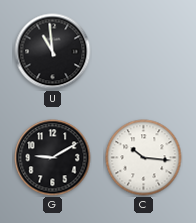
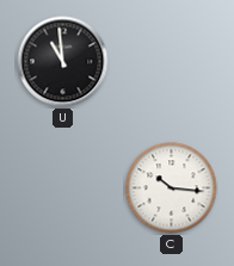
G: 9:10 -> none (53, 158)
